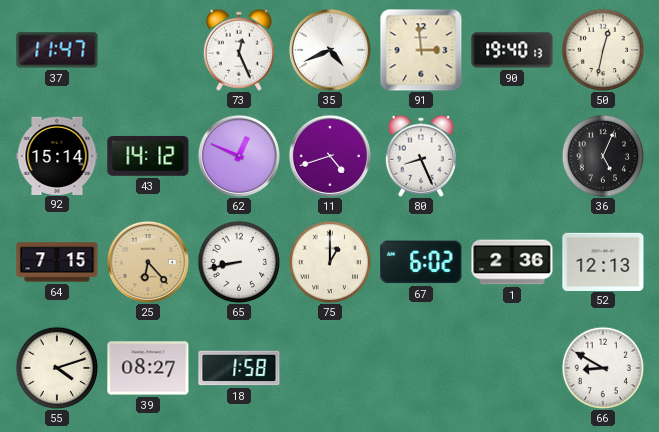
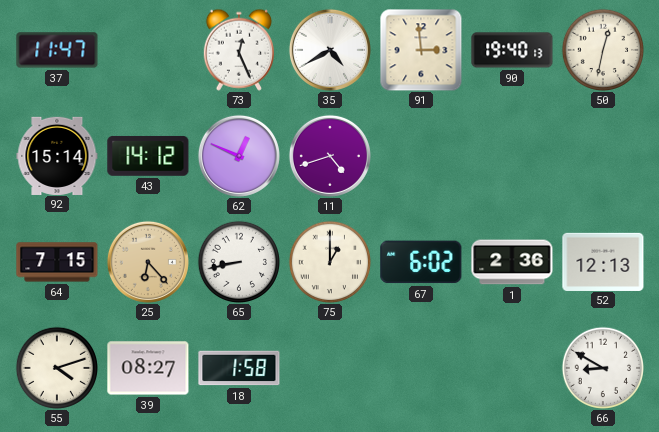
35: 4:41 -> 4:40 (330, 50)
80: 8:26 -> none (420, 156)
36: 5:04 -> none (602, 155)
